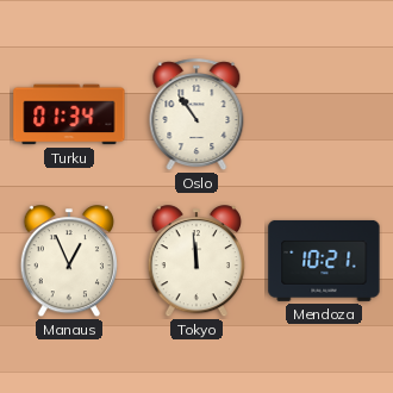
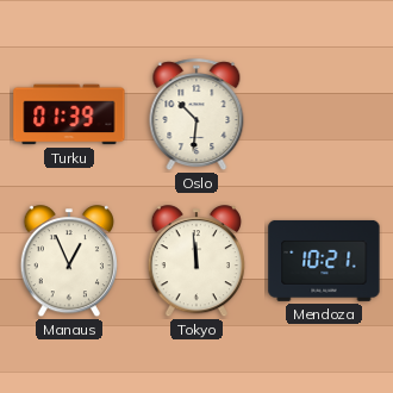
Turku: 01:34 -> 01:39 (69, 114)
Oslo: 10:54 -> 10:31 (196, 116)
